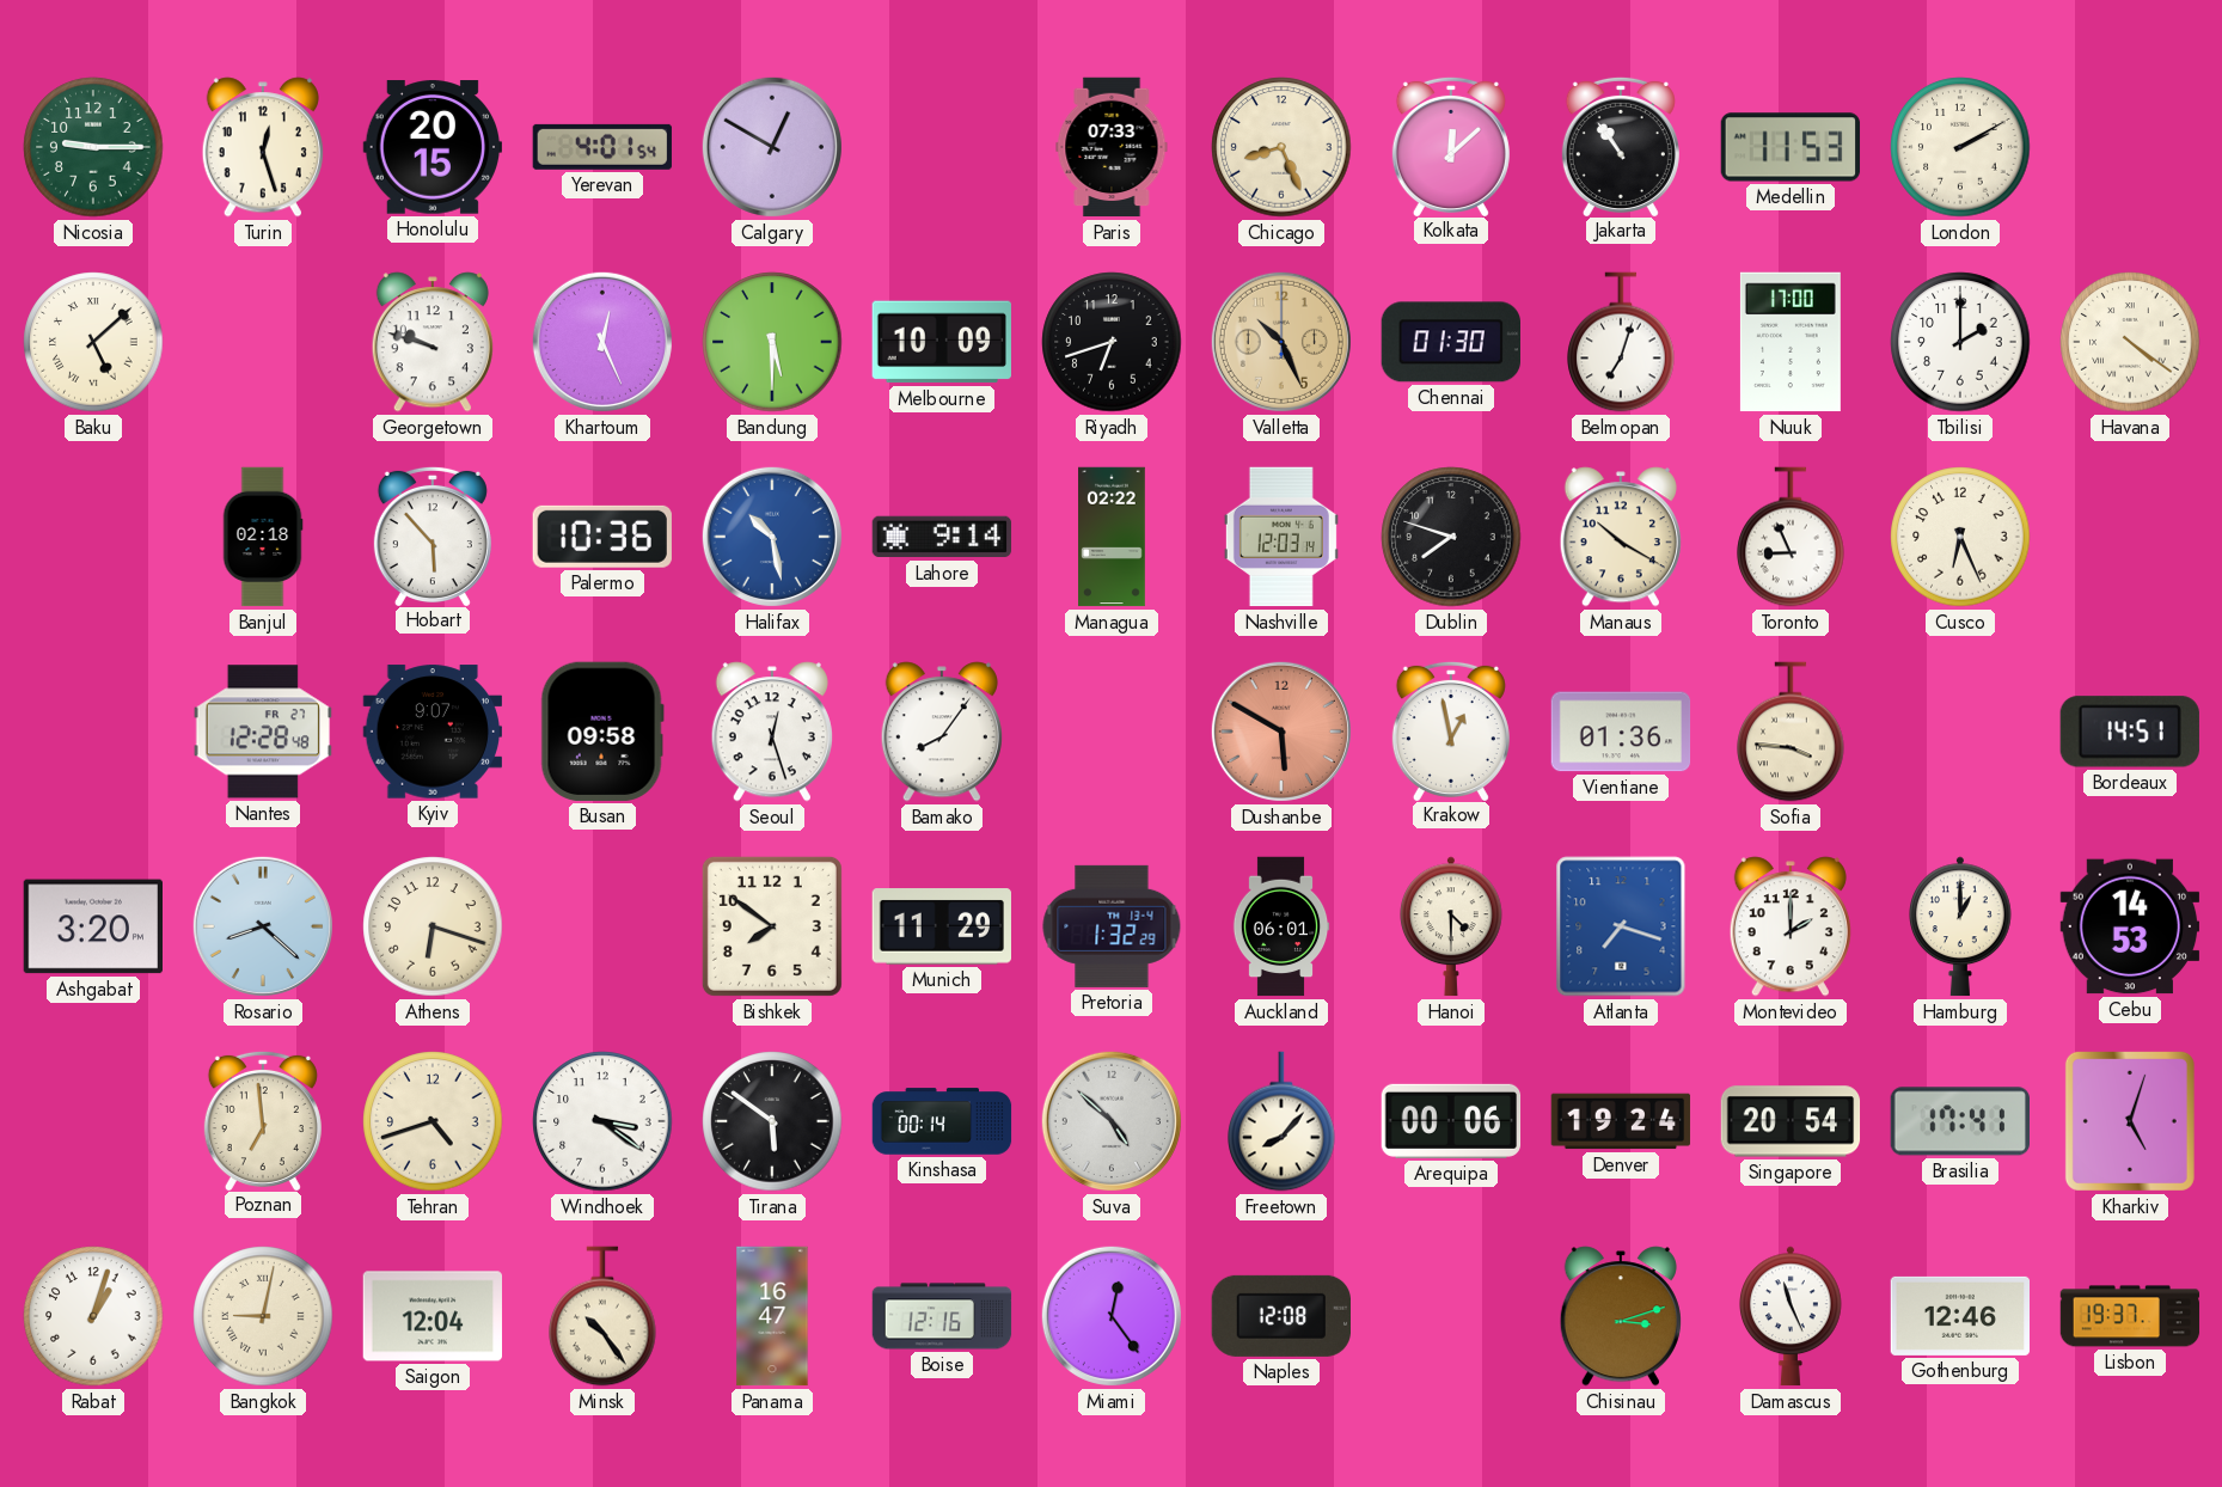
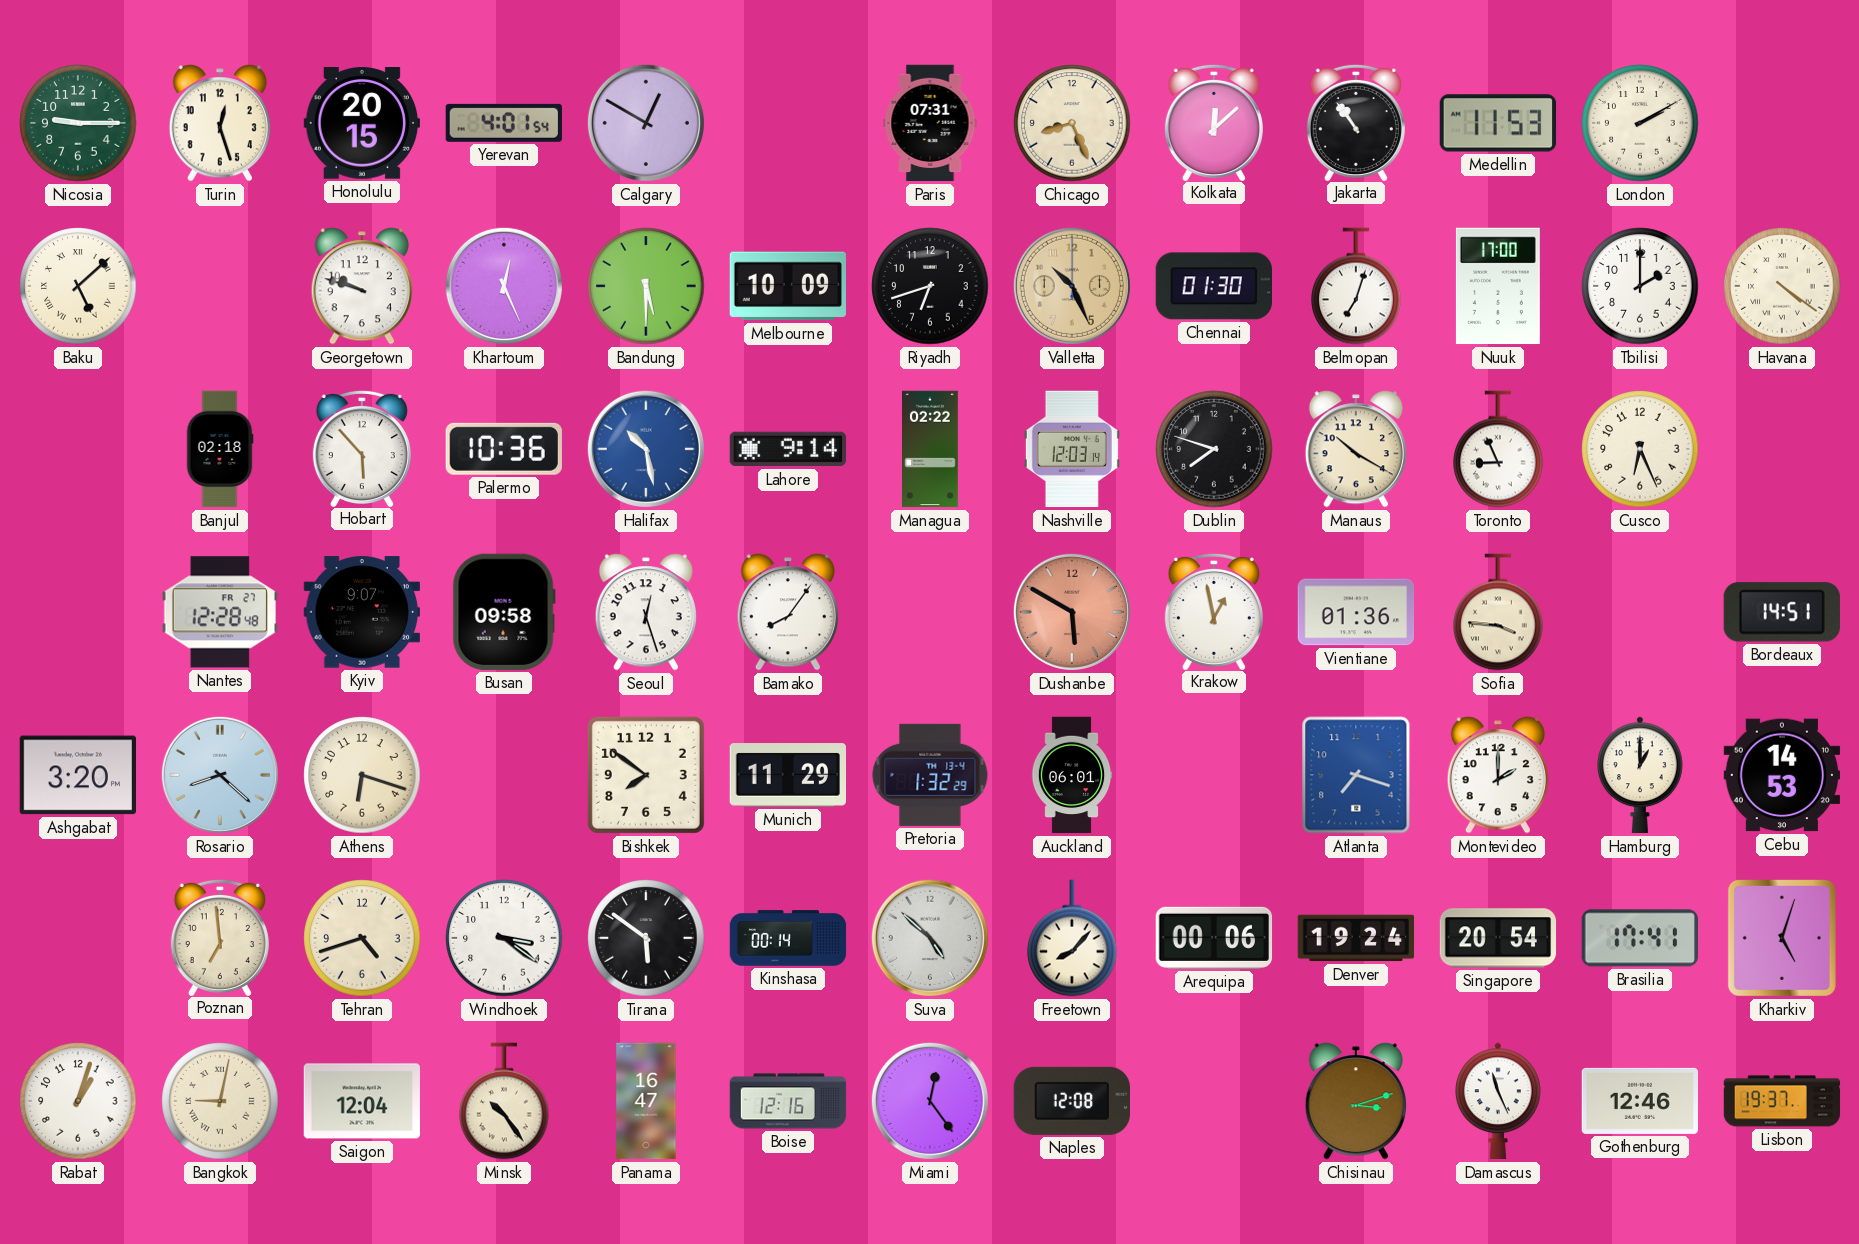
Paris: 07:33 -> 07:31 (930, 123)
Hanoi: 4:30 -> none (1452, 926)
